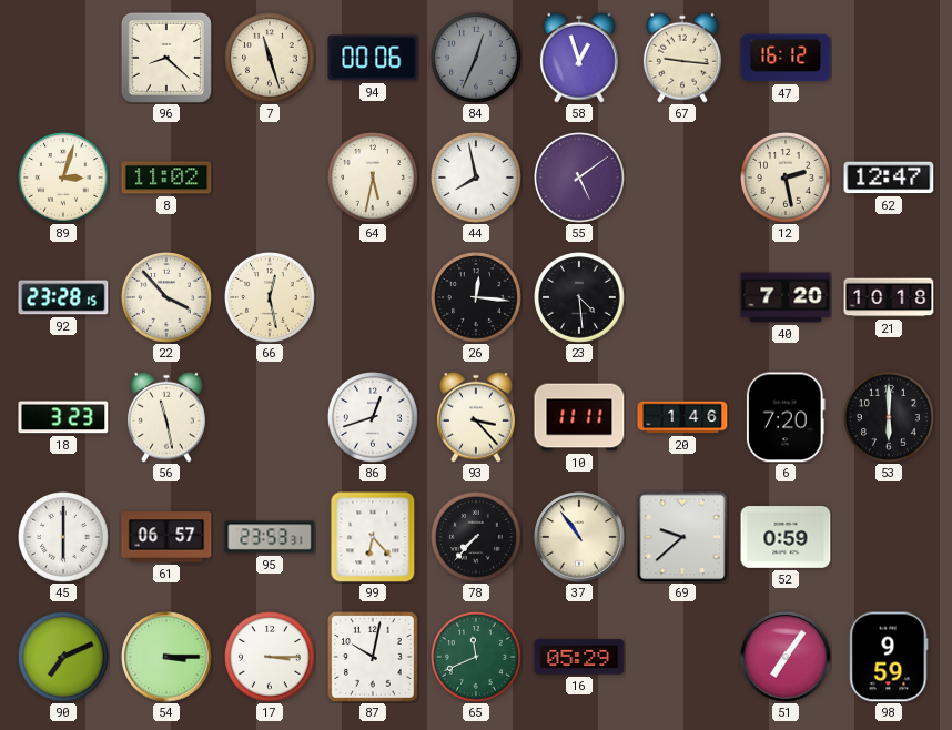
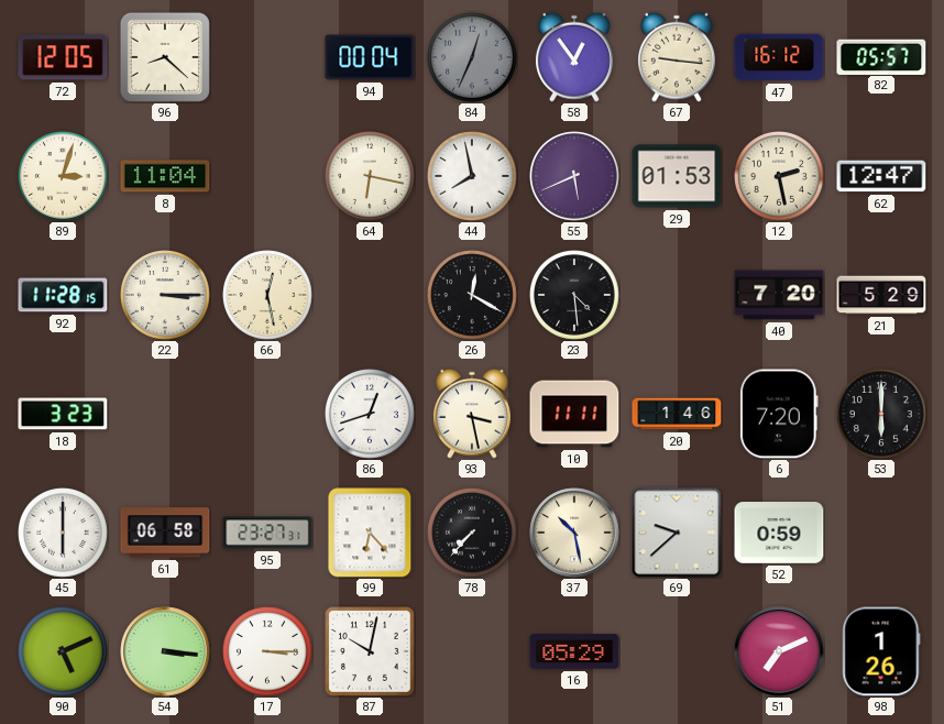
72: none -> 12:05 (63, 57)
7: 11:27 -> none (271, 59)
94: 00:06 -> 00:04 (370, 57)
58: 12:57 -> 12:54 (574, 57)
82: none -> 05:57 (881, 56)
8: 11:02 -> 11:04 (165, 176)
64: 5:32 -> 6:17 (371, 177)
55: 5:09 -> 5:41 (575, 177)
29: none -> 01:53 (677, 176)
92: 23:28 -> 11:28 (63, 295)
22: 3:53 -> 3:15 (166, 296)
26: 12:16 -> 12:20 (473, 296)
21: 10:18 -> 5:29 (881, 295)
56: 11:28 -> none (166, 417)
93: 3:23 -> 3:28 (472, 414)
61: 06:57 -> 06:58 (165, 533)
95: 23:53 -> 23:27 (267, 533)
37: 10:54 -> 10:28 (574, 533)
90: 7:11 -> 5:11 (64, 652)
54: 3:15 -> 3:16 (165, 651)
65: 11:41 -> none (477, 658)
51: 7:06 -> 7:11 (779, 651)
98: 9:59 -> 1:26 (881, 651)
